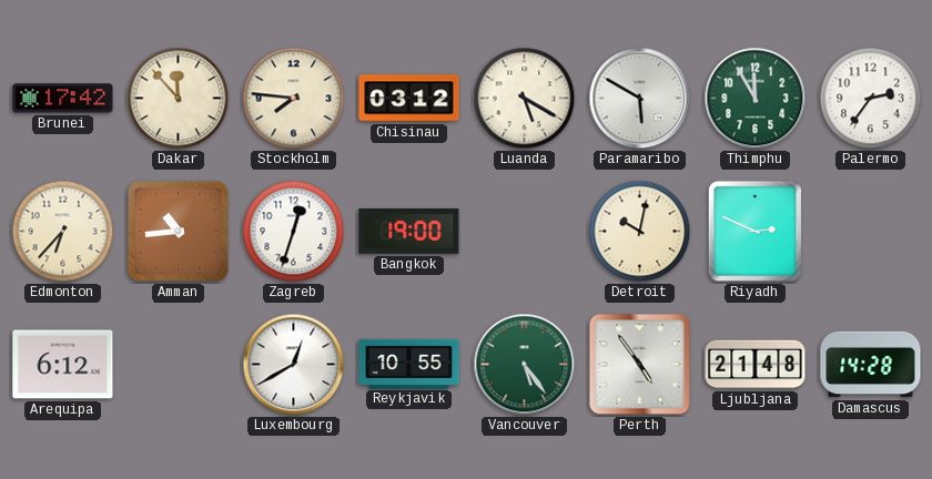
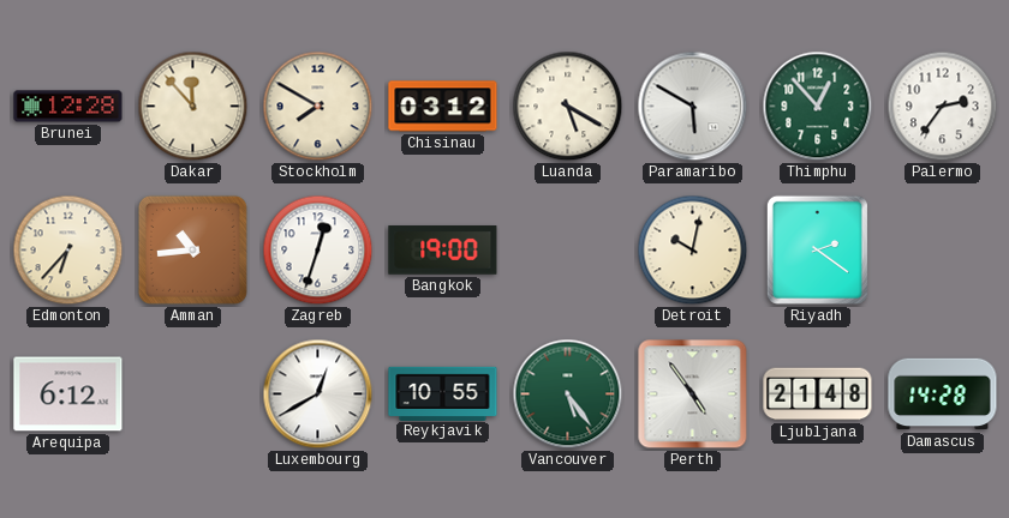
Brunei: 17:42 -> 12:28 (68, 107)
Stockholm: 7:46 -> 7:50 (318, 107)
Thimphu: 11:55 -> 12:53 (818, 107)
Riyadh: 2:49 -> 2:21 (817, 249)
